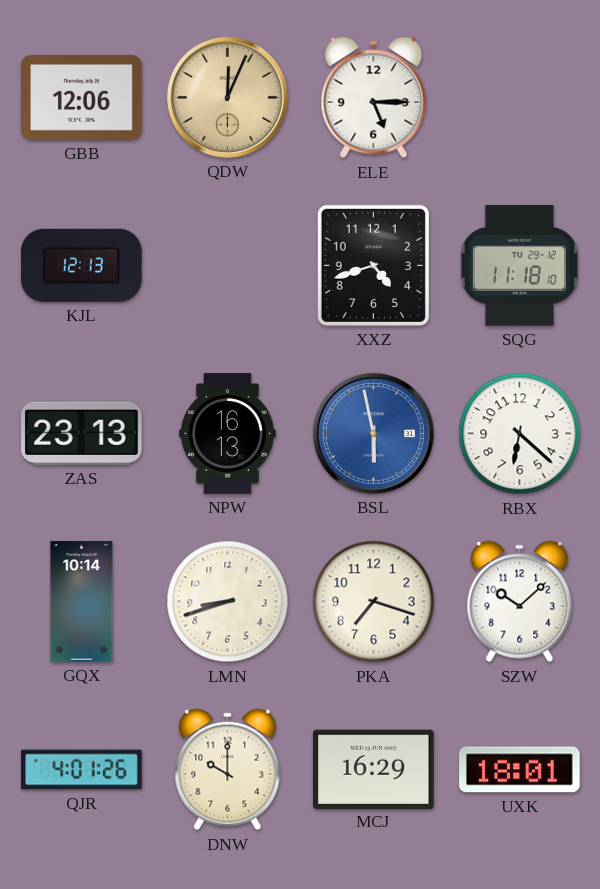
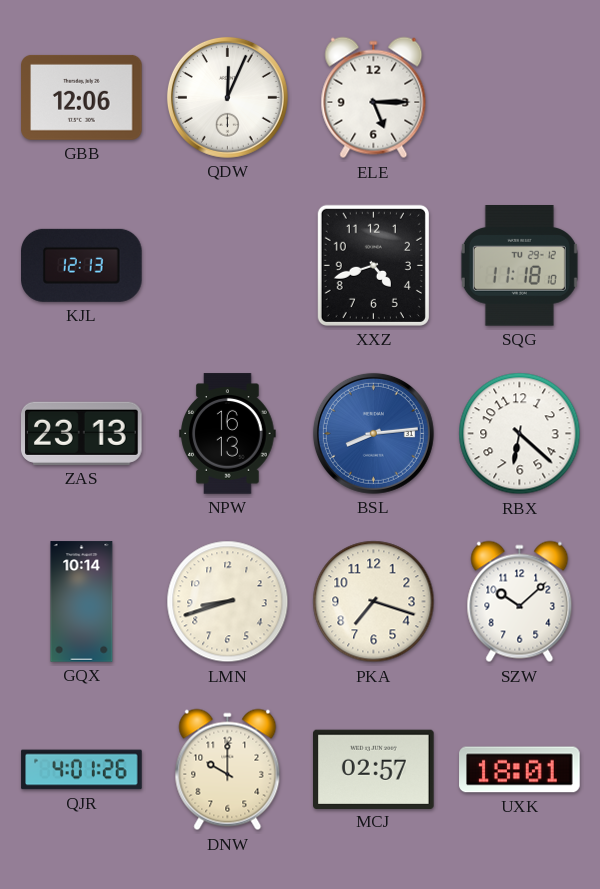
QDW dial: champagne -> white (227, 97)
BSL: 5:58 -> 8:14 (373, 433)
MCJ: 16:29 -> 02:57 (374, 769)
